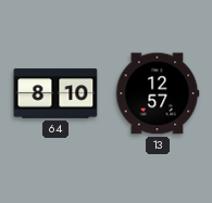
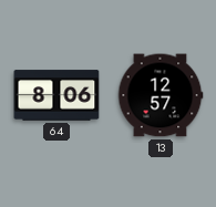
64: 8:10 -> 8:06 (56, 95)
